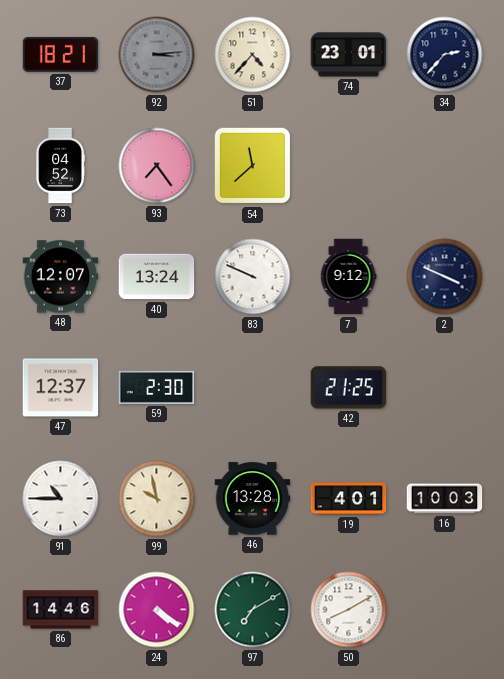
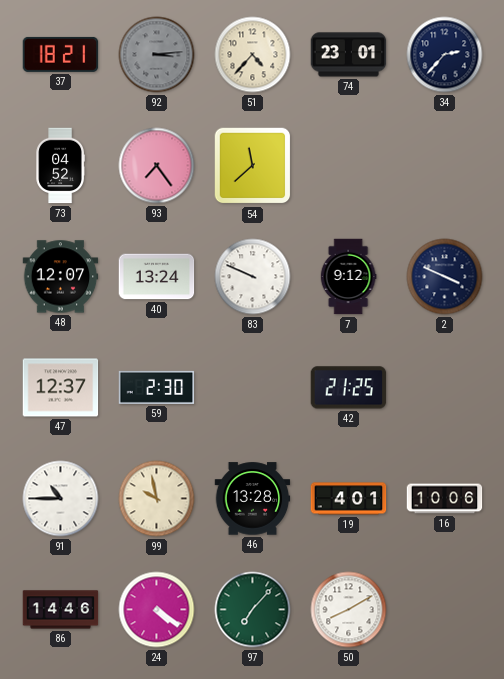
16: 10:03 -> 10:06 (445, 499)
97: 7:10 -> 7:07 (253, 610)
